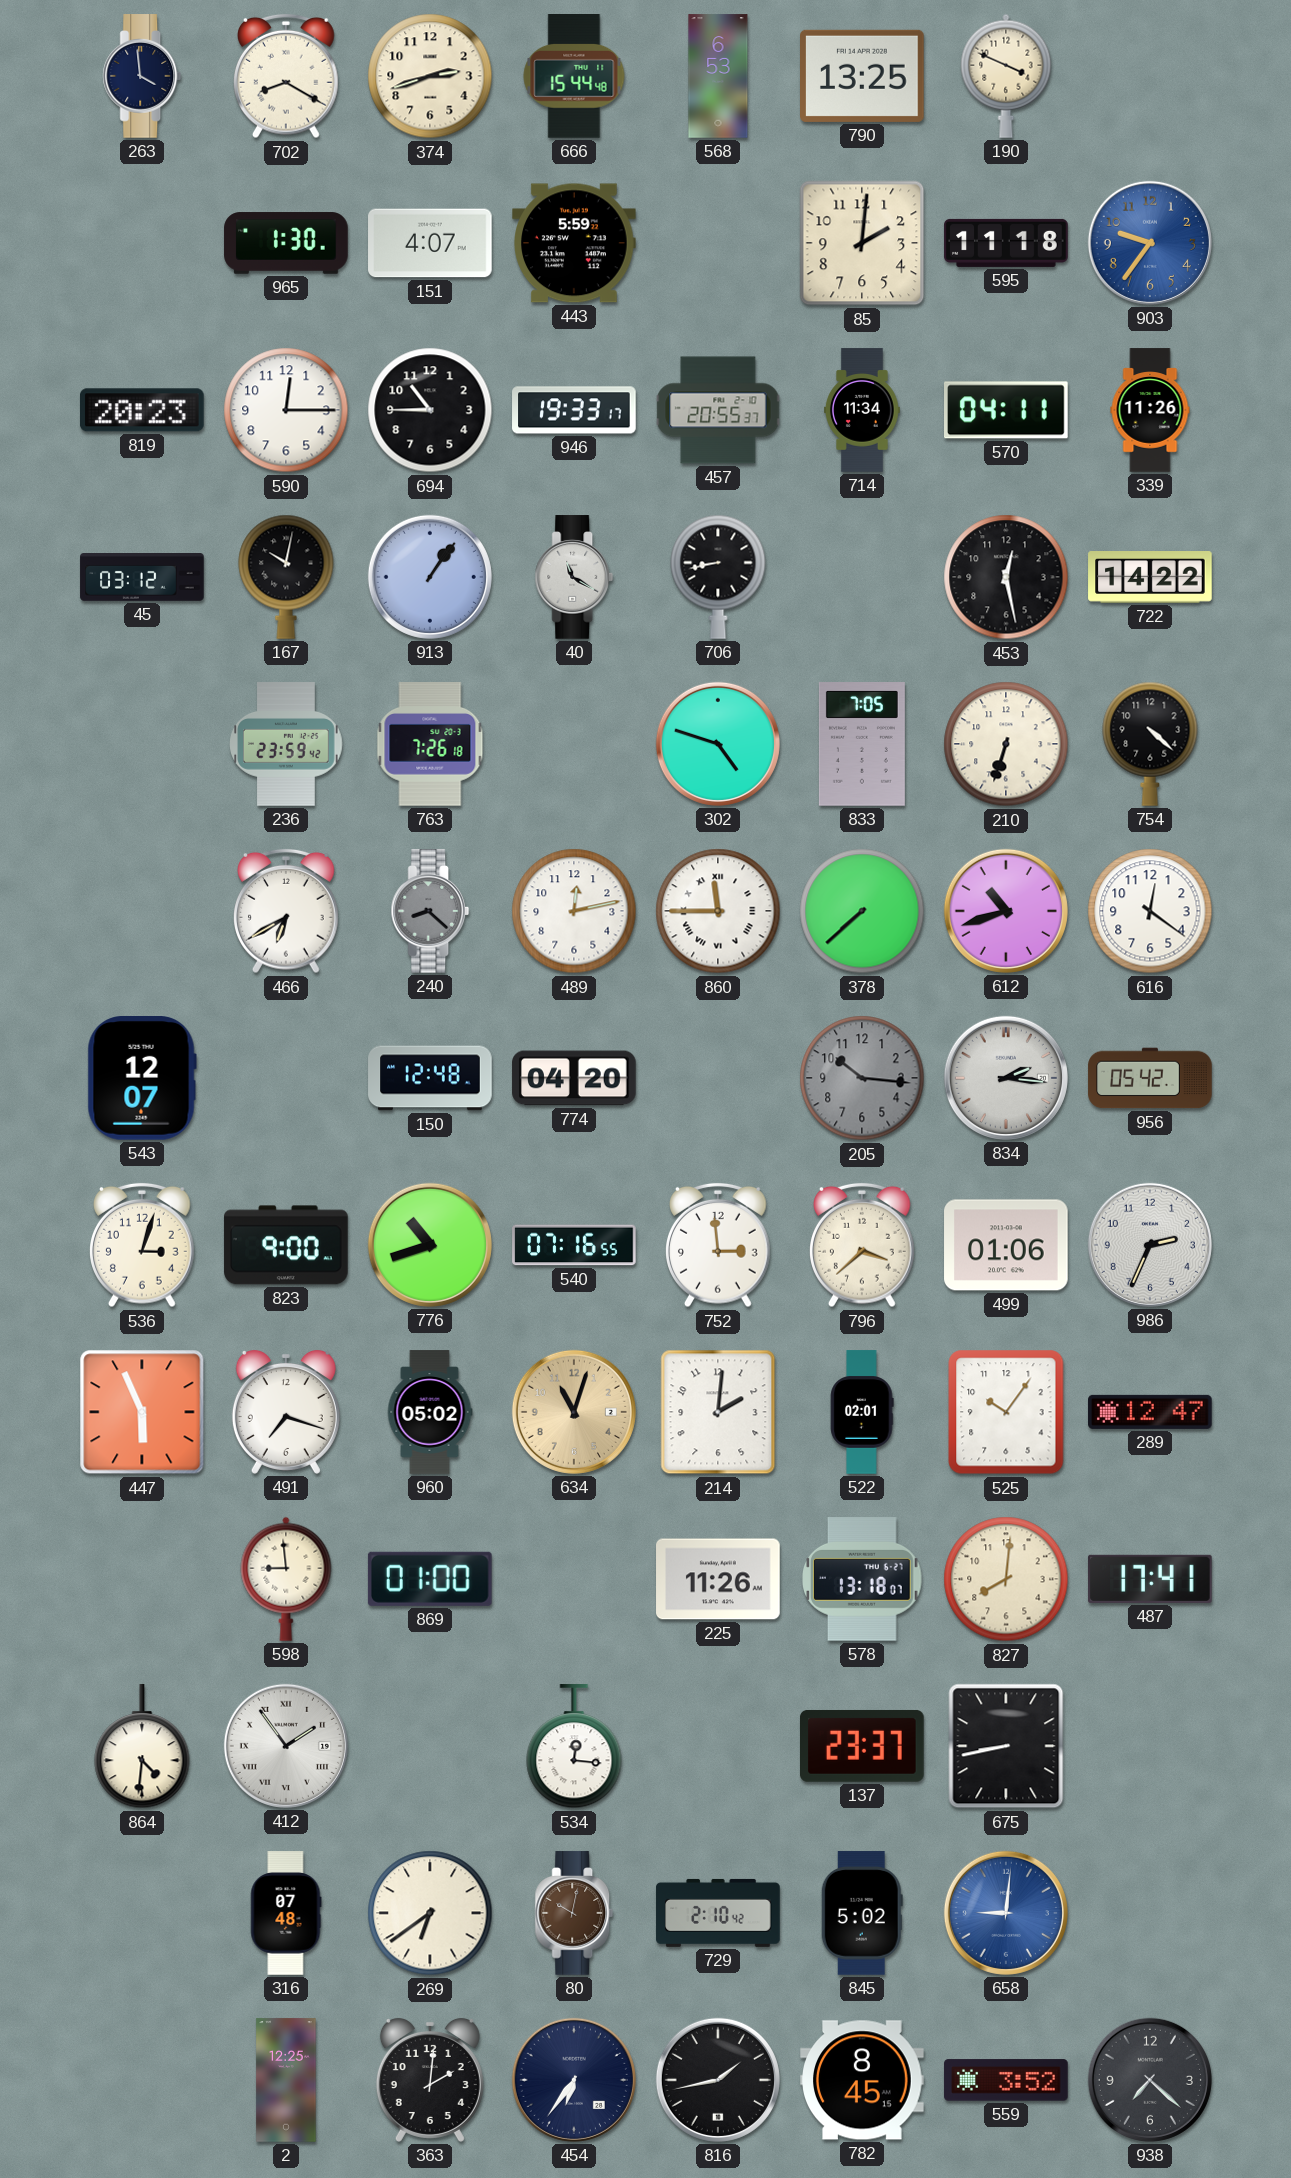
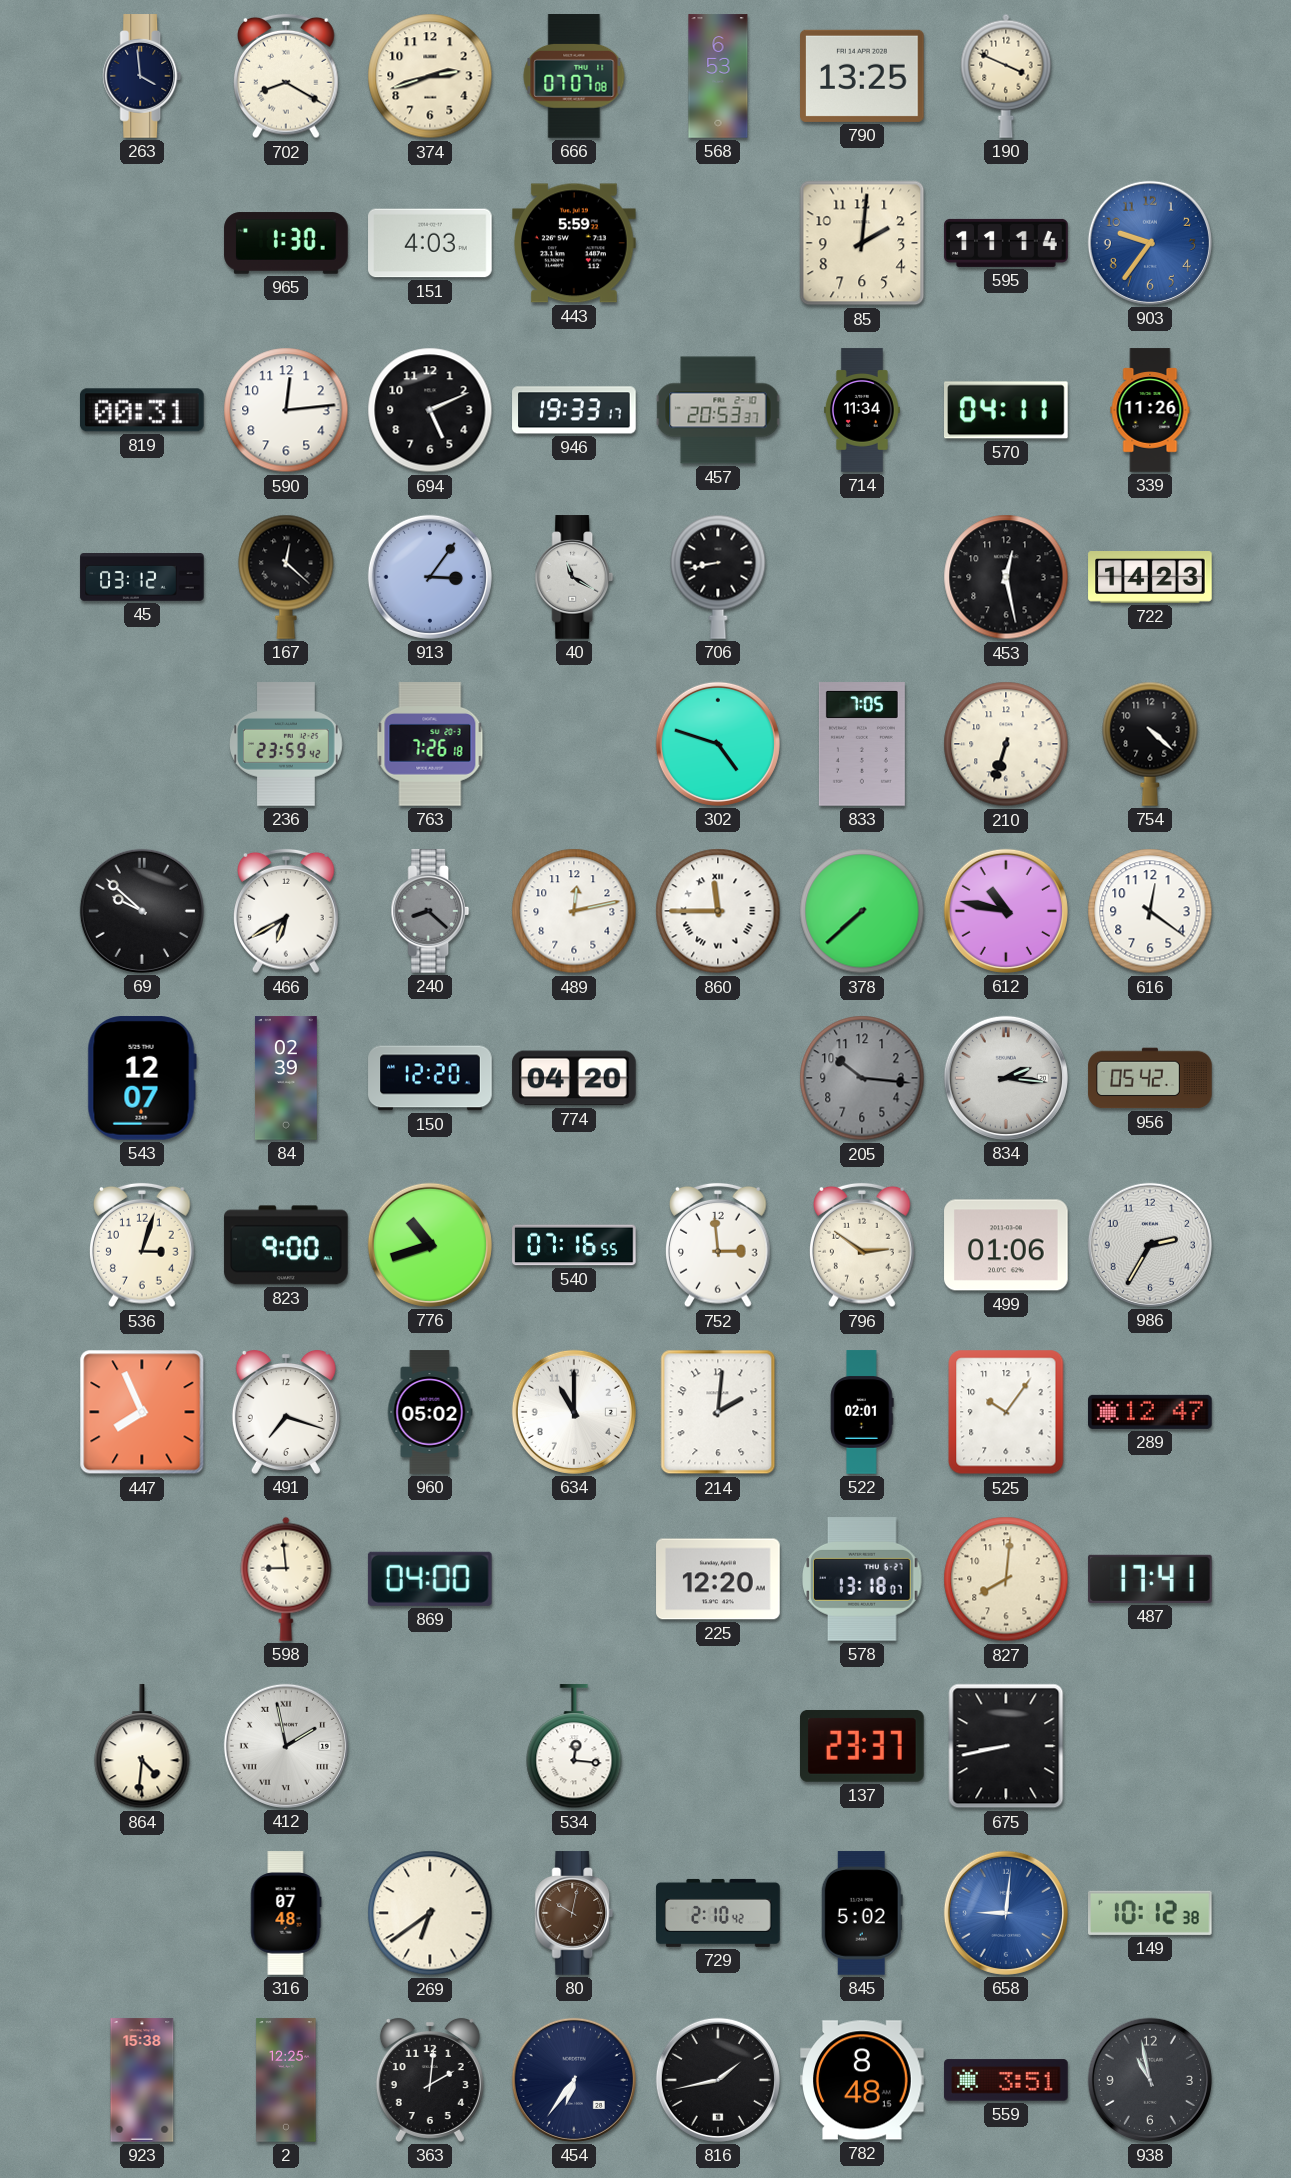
666: 15:44 -> 07:07 (574, 76)
151: 4:07 -> 4:03 (430, 243)
595: 11:18 -> 11:14 (1006, 243)
819: 20:23 -> 00:31 (143, 410)
590: 12:15 -> 12:14 (286, 410)
694: 10:45 -> 5:11 (430, 410)
457: 20:55 -> 20:53 (718, 410)
167: 10:02 -> 12:22 (286, 577)
913: 1:06 -> 3:06 (430, 577)
722: 14:22 -> 14:23 (1150, 578)
69: none -> 9:52 (142, 911)
612: 10:42 -> 10:47 (1006, 911)
84: none -> 02:39 (286, 1078)
150: 12:48 -> 12:20 (430, 1078)
796: 3:38 -> 2:51 (863, 1245)
986: 2:34 -> 2:35 (1150, 1245)
447: 5:56 -> 7:56 (142, 1412)
634: 11:03 -> 11:00 (574, 1412)
634 dial: champagne -> white (574, 1412)
869: 01:00 -> 04:00 (430, 1579)
225: 11:26 -> 12:20 (718, 1579)
412: 1:54 -> 1:58 (286, 1746)
149: none -> 10:12 (1151, 1913)
923: none -> 15:38 (142, 2080)
782: 8:45 -> 8:48 (862, 2080)
559: 3:52 -> 3:51 (1006, 2080)
938: 7:22 -> 10:58 (1150, 2080)
